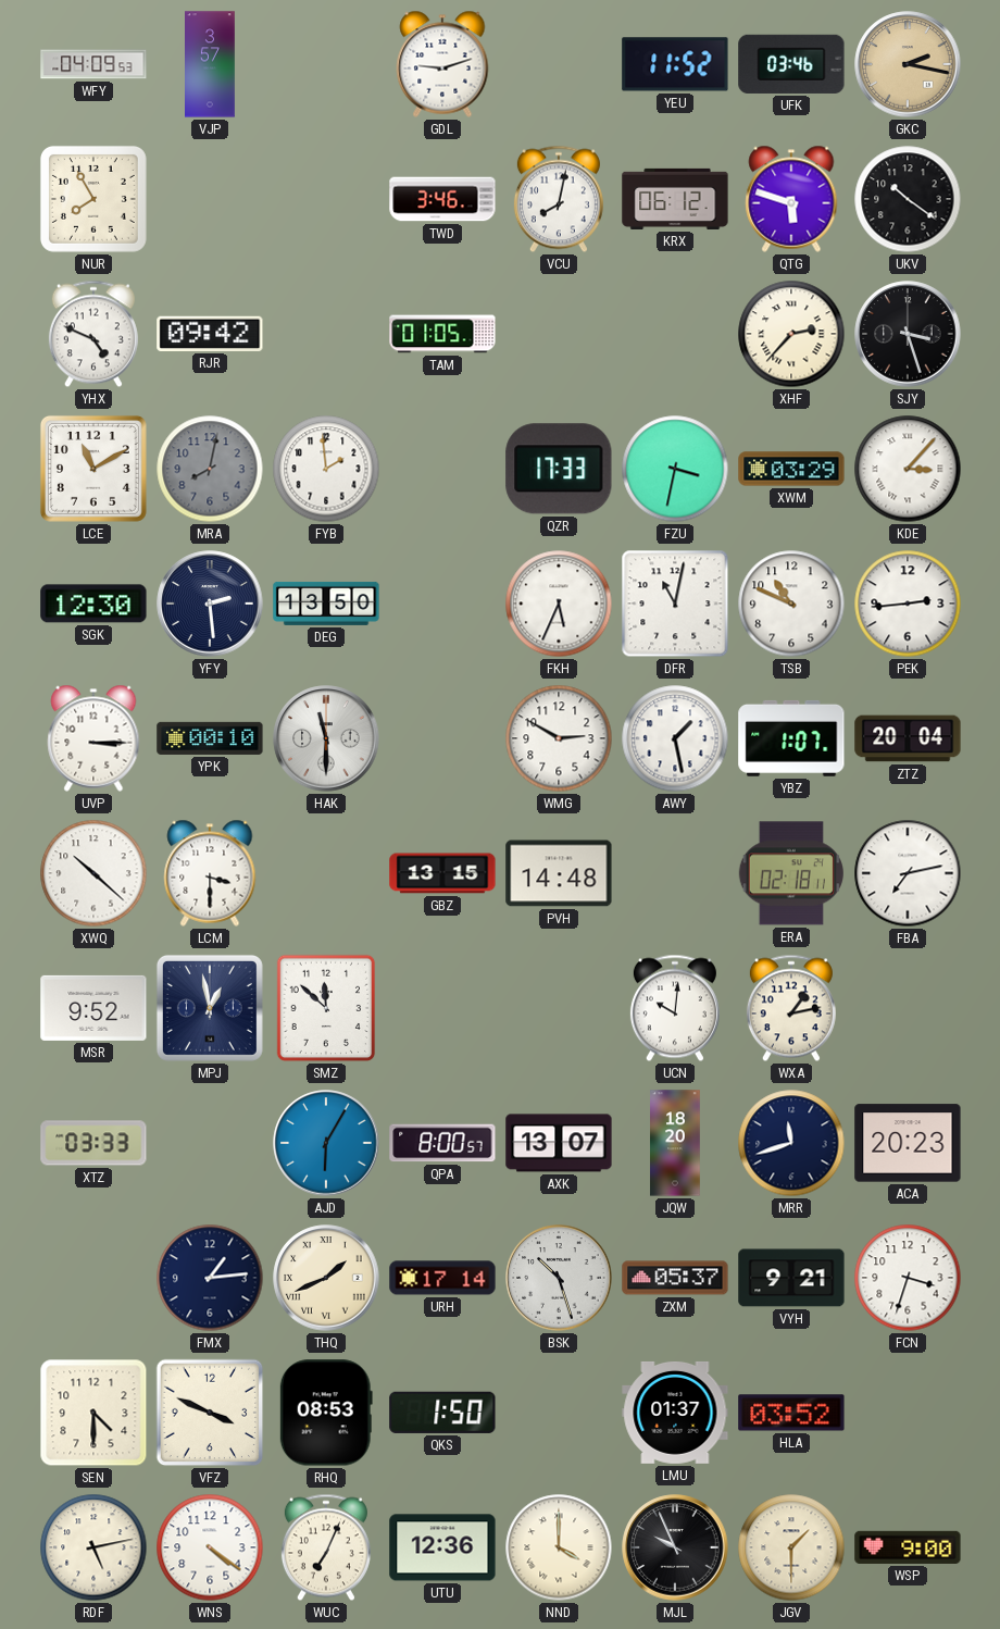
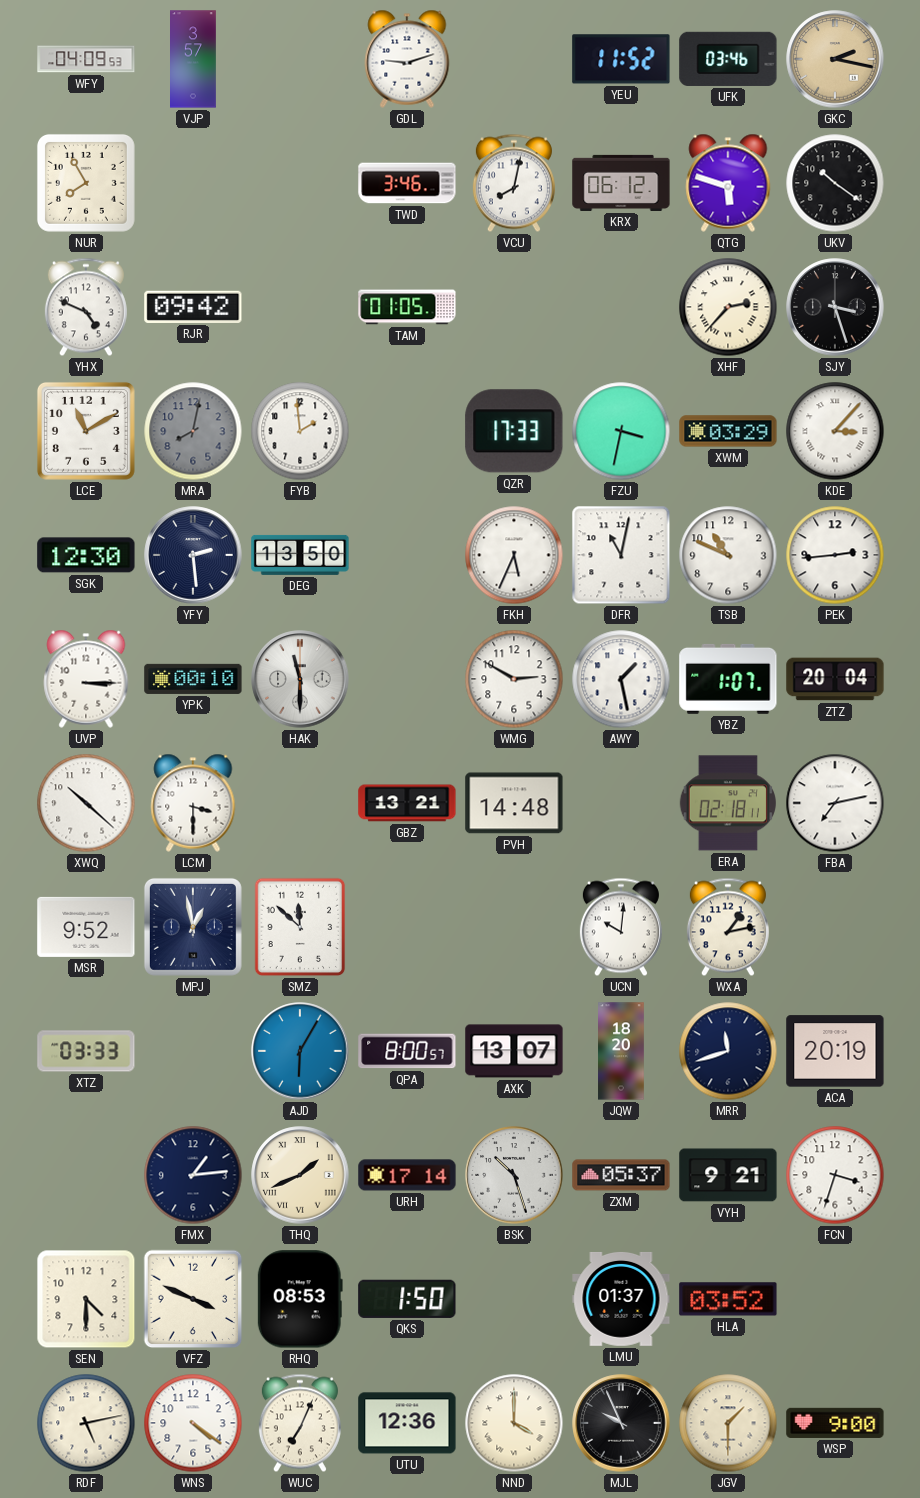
GBZ: 13:15 -> 13:21 (407, 803)
ACA: 20:23 -> 20:19 (835, 1051)
